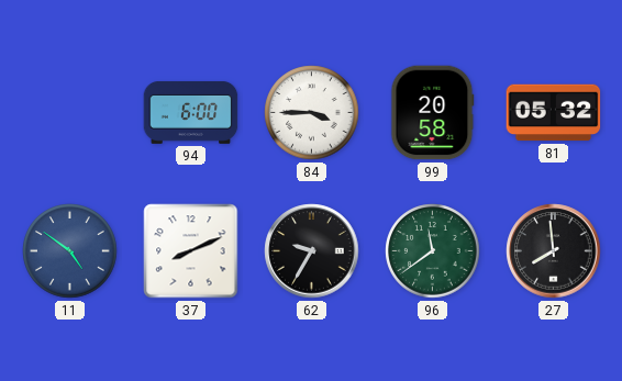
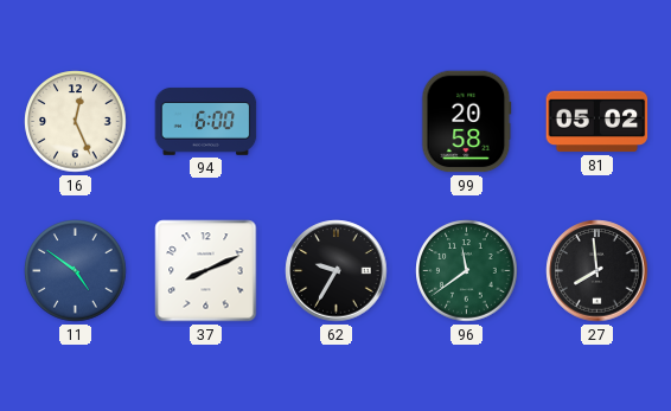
16: none -> 12:26 (76, 122)
84: 3:45 -> none (312, 113)
81: 05:32 -> 05:02 (597, 122)
